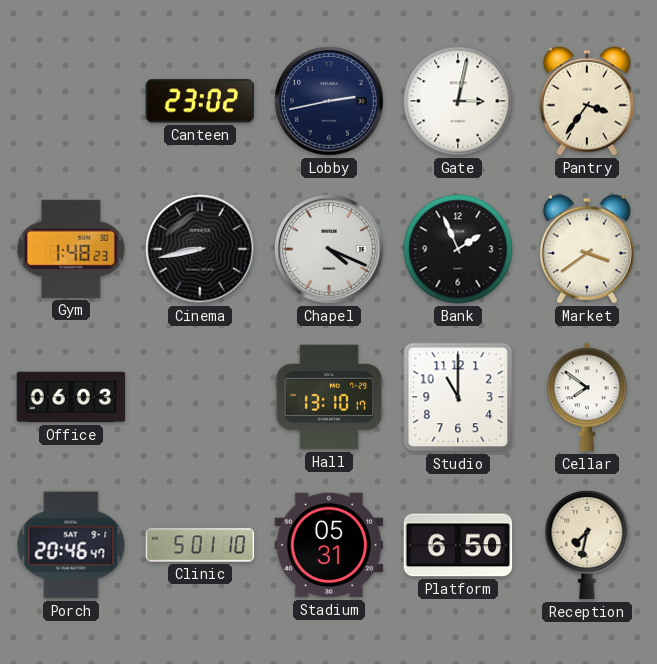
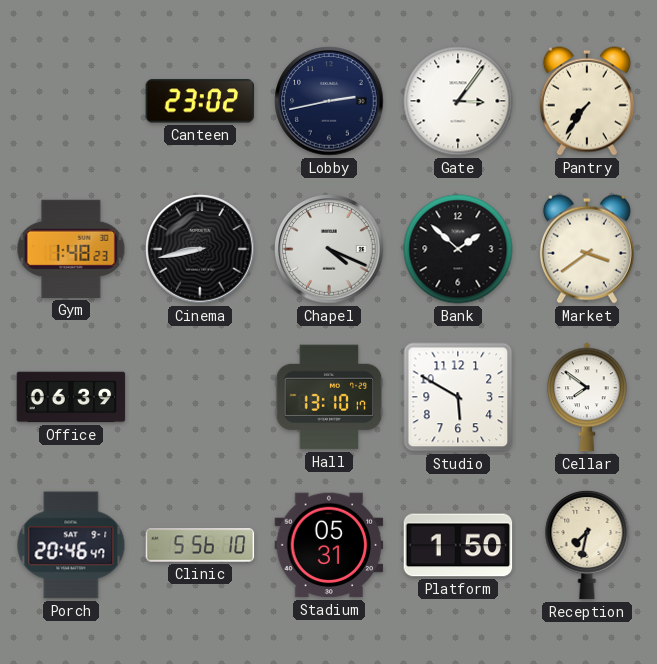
Gate: 3:02 -> 3:06 (458, 101)
Pantry: 3:36 -> 7:36 (587, 101)
Bank: 1:56 -> 1:52 (458, 249)
Office: 06:03 -> 06:39 (71, 397)
Studio: 11:00 -> 5:50 (458, 397)
Clinic: 5:01 -> 5:56 (200, 545)
Platform: 6:50 -> 1:50 (458, 545)
